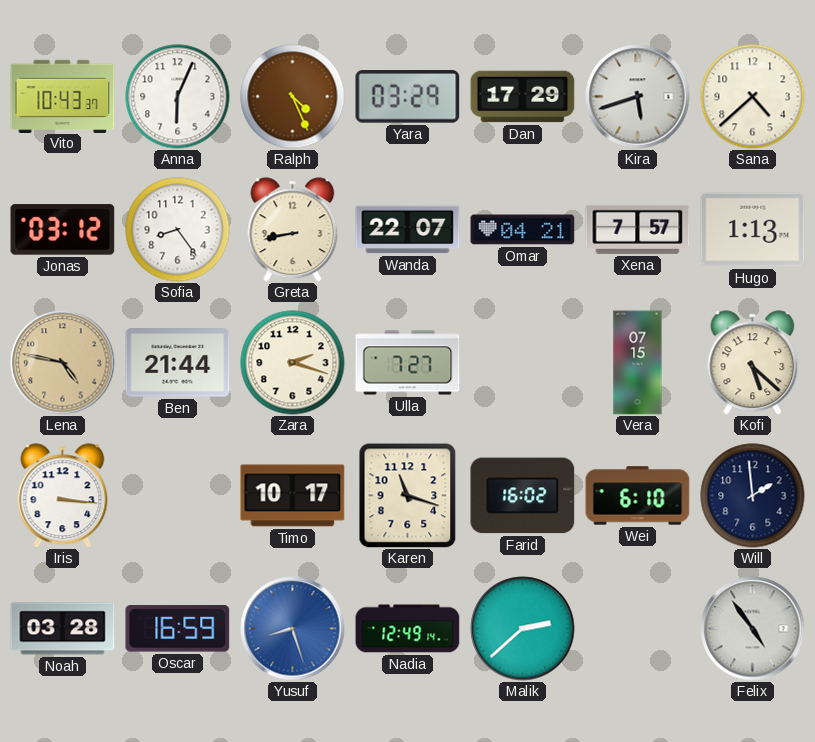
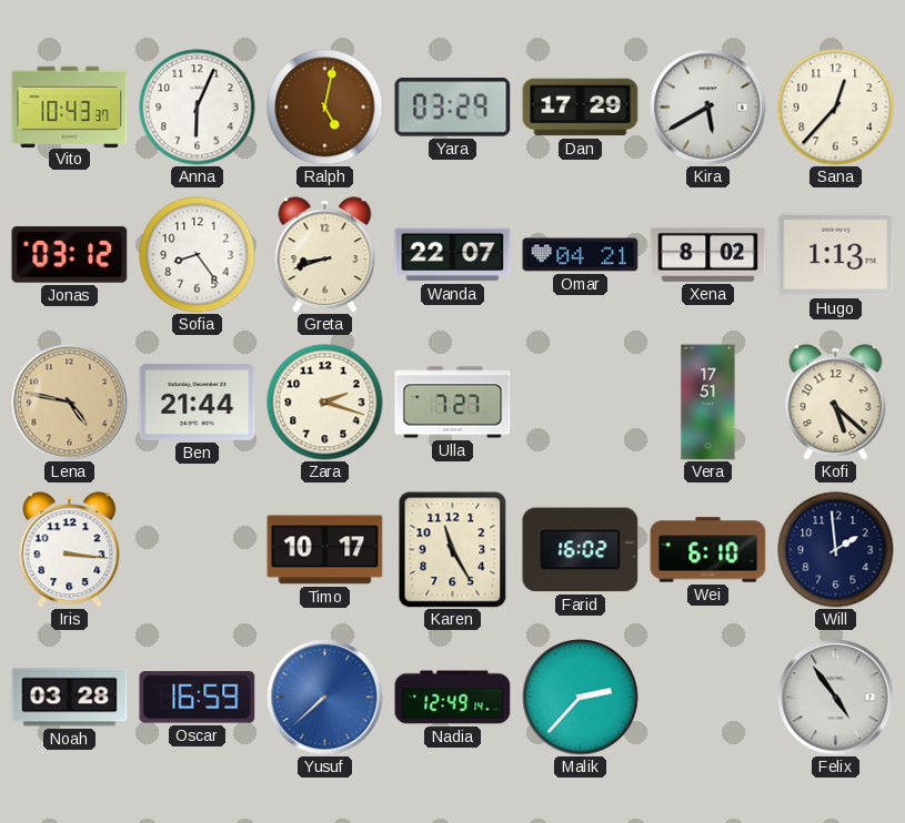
Ralph: 4:26 -> 5:02 (325, 108)
Kira: 5:42 -> 5:40 (708, 108)
Sana: 4:38 -> 12:37 (836, 108)
Greta: 8:43 -> 8:42 (325, 255)
Xena: 7:57 -> 8:02 (708, 254)
Vera: 07:15 -> 17:51 (708, 403)
Karen: 11:18 -> 11:25 (453, 550)
Yusuf: 8:27 -> 7:38 (325, 698)
Malik: 2:38 -> 2:37 (581, 698)
